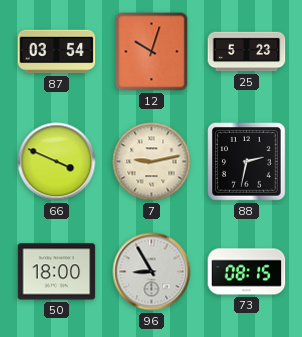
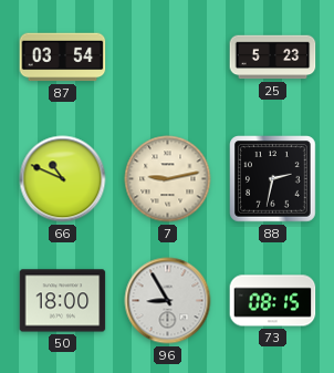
12: 10:03 -> none (152, 52)
66: 3:49 -> 10:49 (63, 179)
